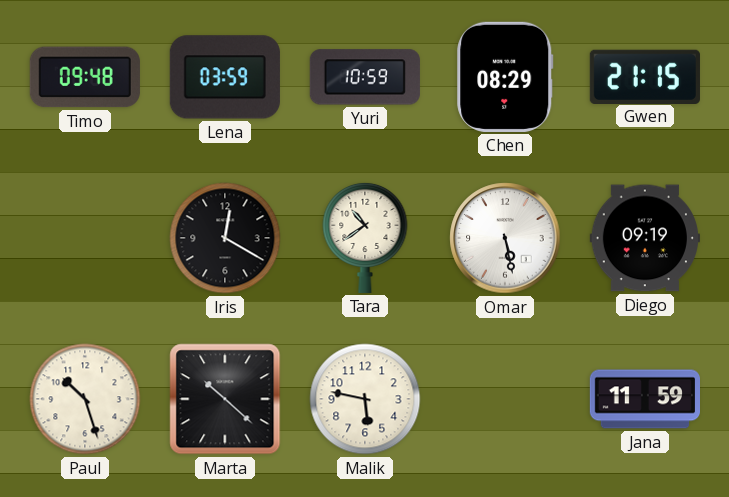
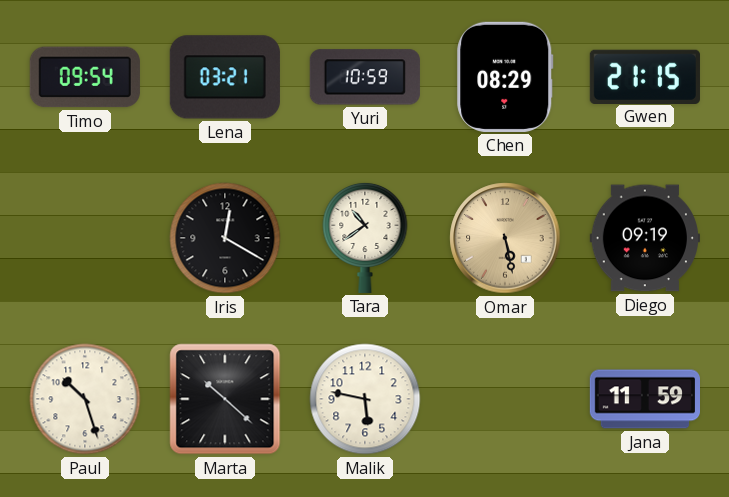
Timo: 09:48 -> 09:54 (85, 77)
Lena: 03:59 -> 03:21 (225, 77)
Omar dial: white -> champagne (505, 238)
